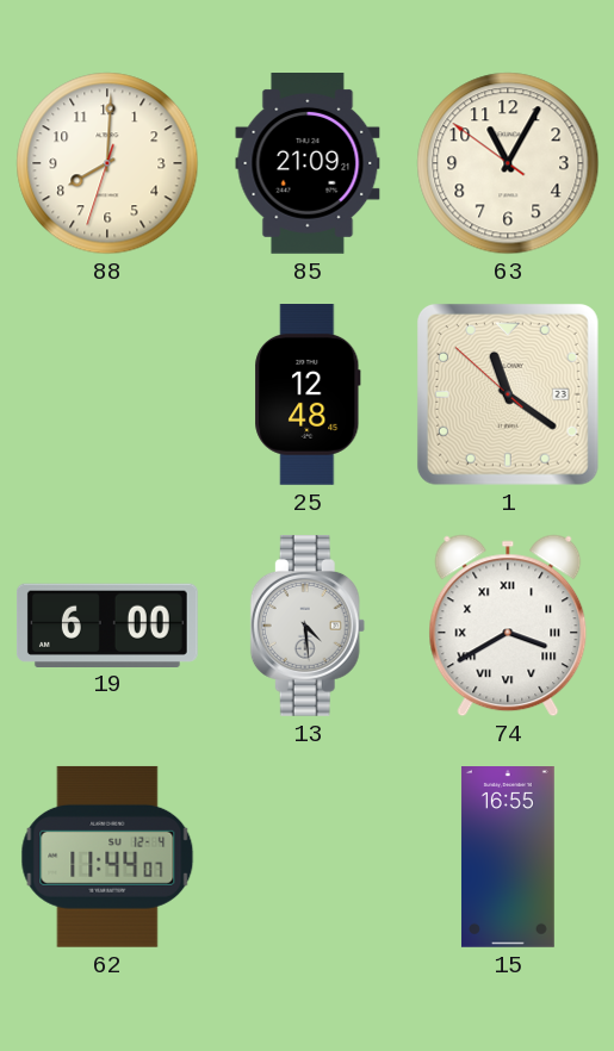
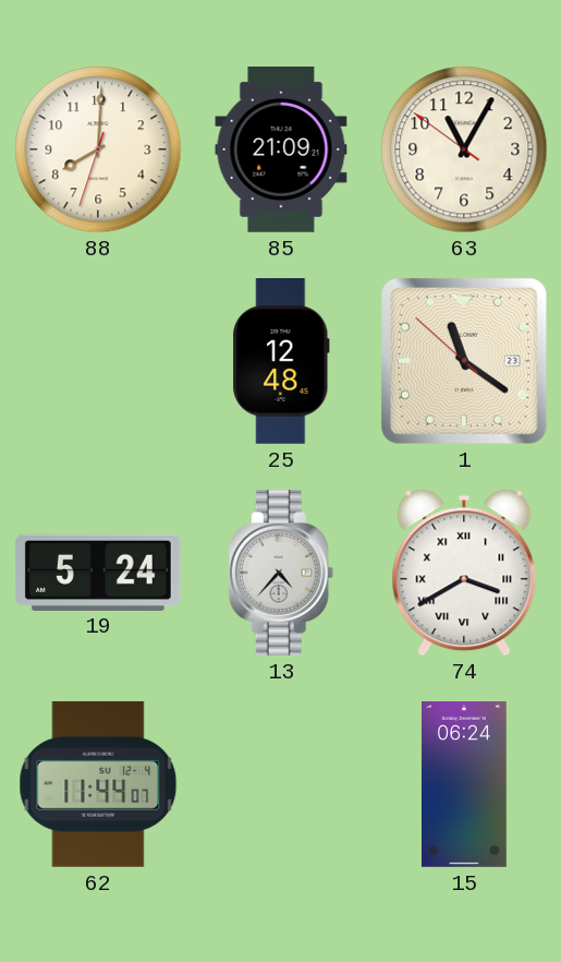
19: 6:00 -> 5:24 (98, 572)
13: 4:29 -> 4:37 (281, 573)
15: 16:55 -> 06:24 (464, 785)
